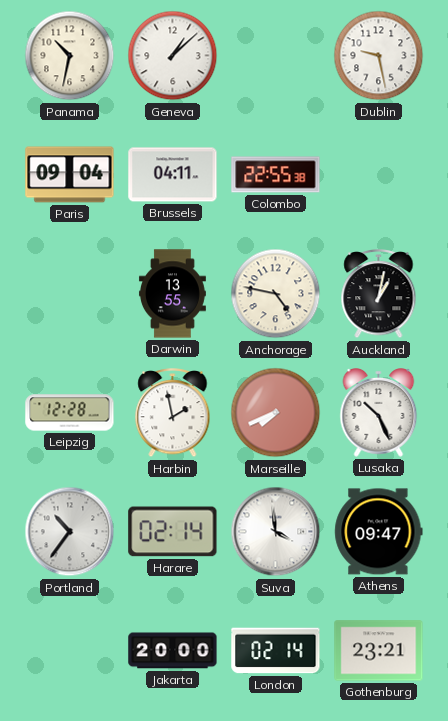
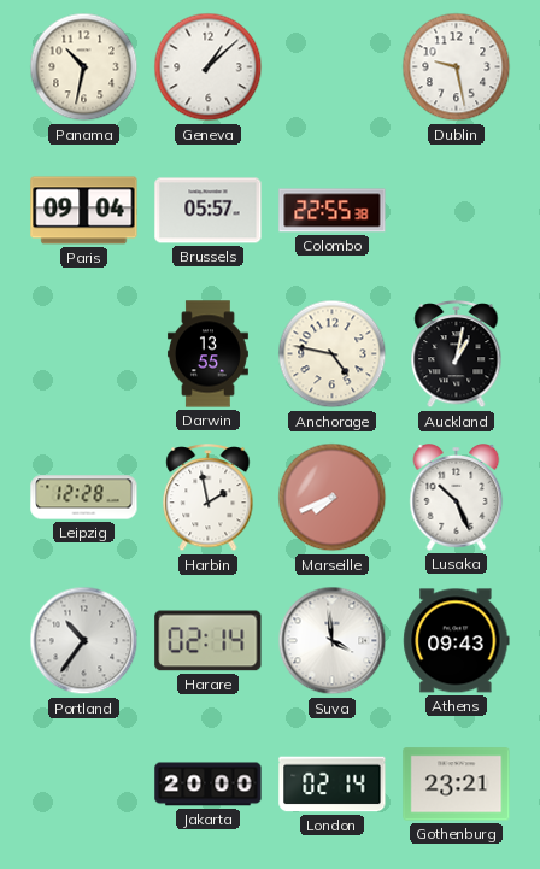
Brussels: 04:11 -> 05:57 (209, 211)
Athens: 09:47 -> 09:43 (457, 641)
